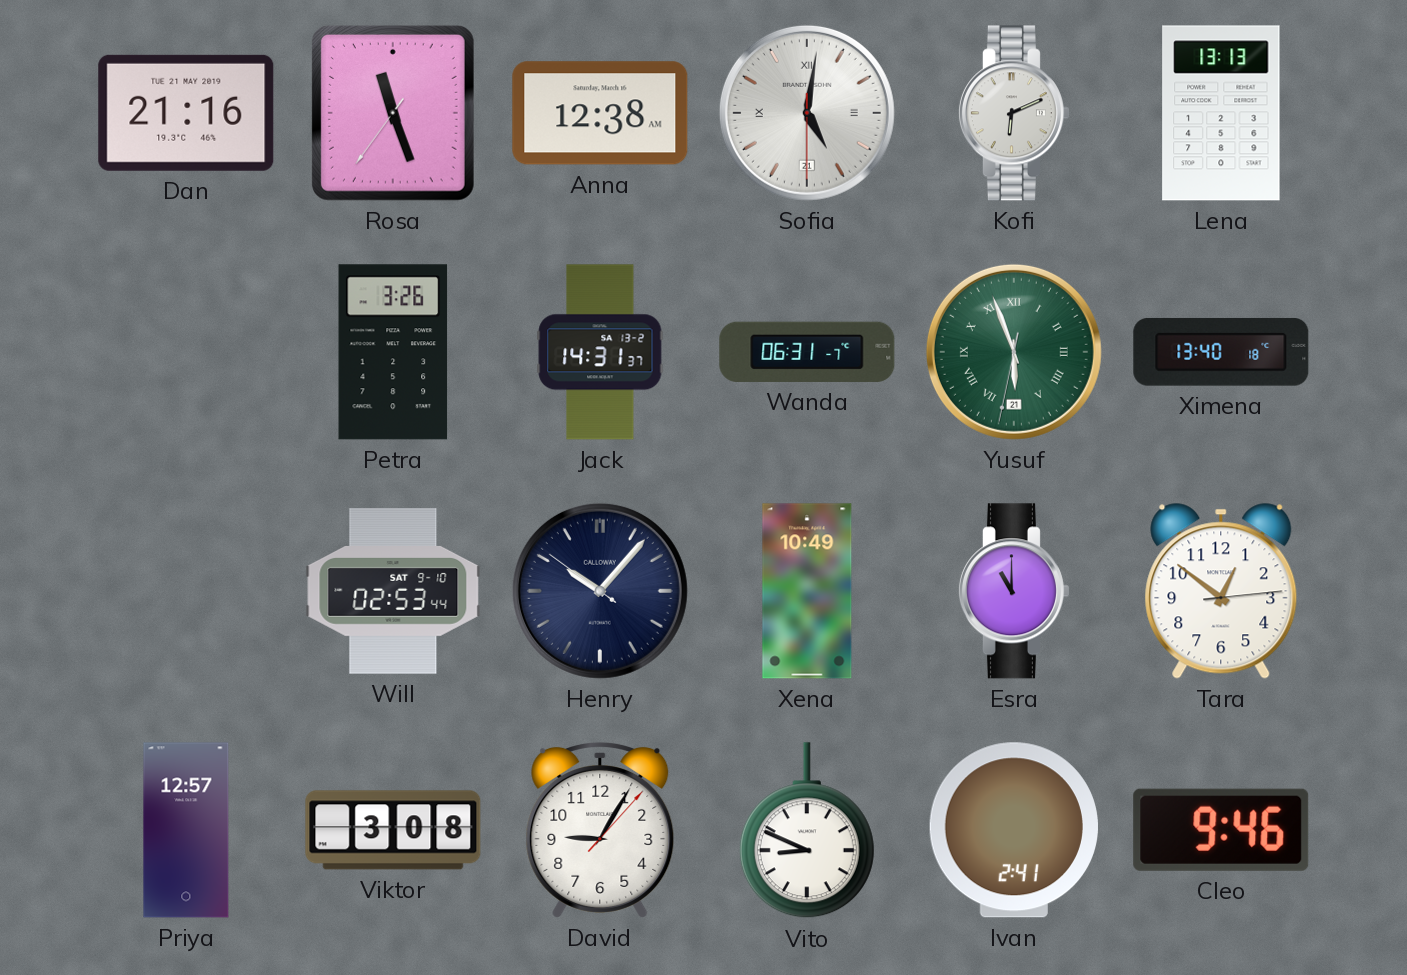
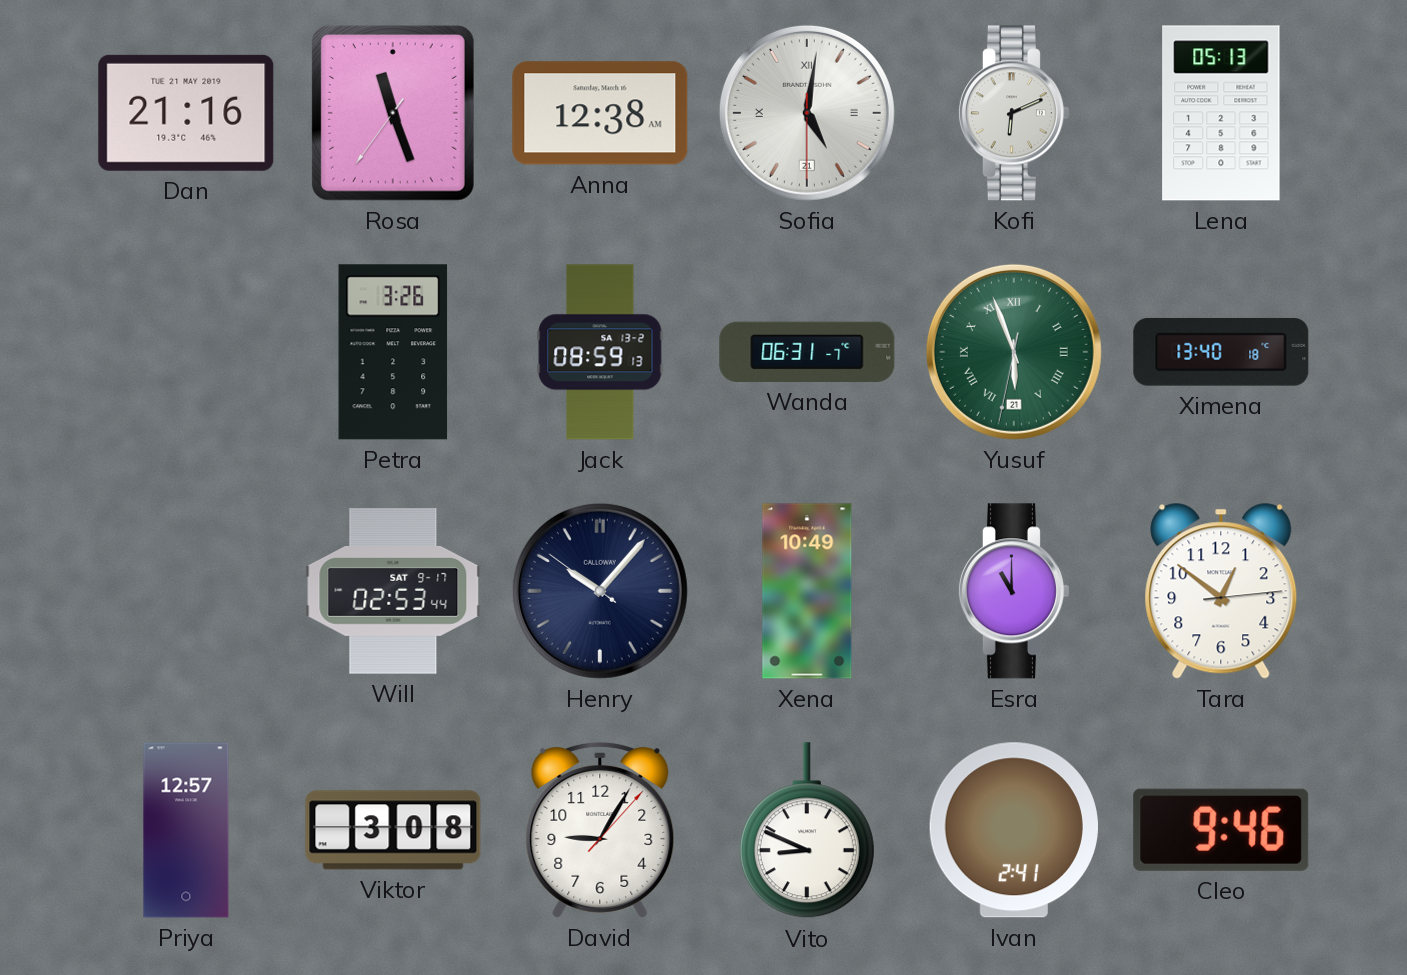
Lena: 13:13 -> 05:13 (1221, 113)
Jack: 14:31 -> 08:59 (600, 352)
Will date: SAT 9-10 -> SAT 9-17 (393, 591)
